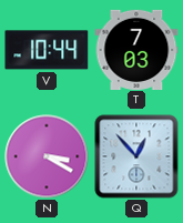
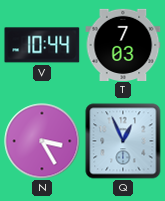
N: 3:20 -> 3:25 (42, 141)
Q: 12:53 -> 12:56 (123, 141)
